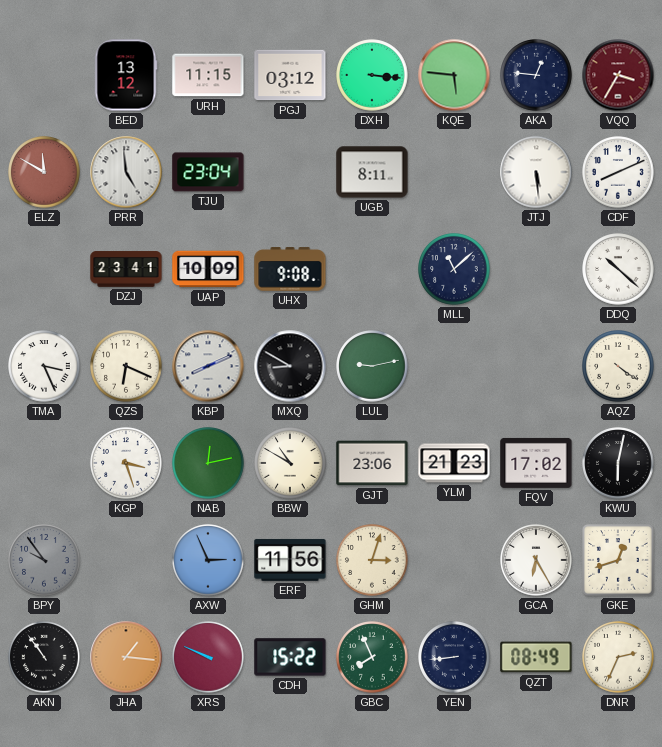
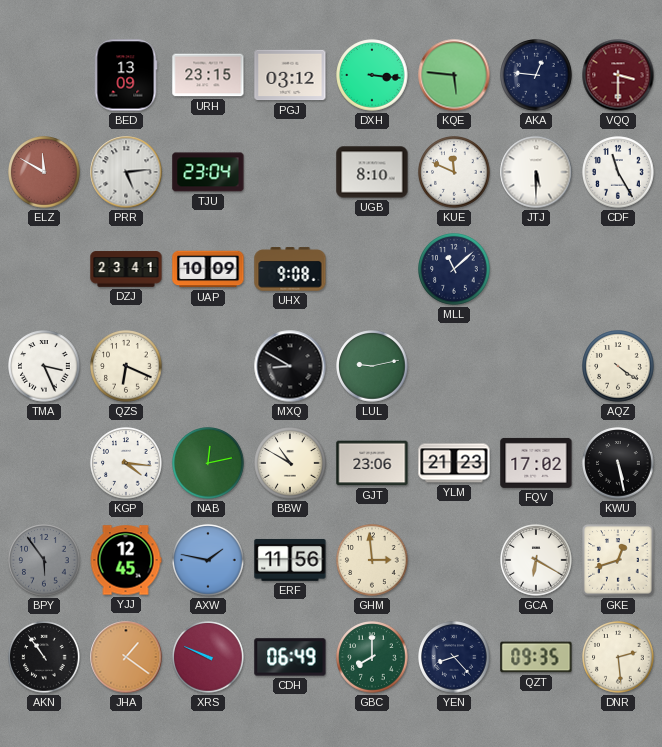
BED: 13:12 -> 13:09 (126, 75)
URH: 11:15 -> 23:15 (208, 75)
VQQ: 3:35 -> 3:30 (618, 75)
PRR: 4:59 -> 5:14 (126, 172)
UGB: 8:11 -> 8:10 (372, 172)
KUE: none -> 11:49 (454, 172)
JTJ: 5:29 -> 5:30 (536, 172)
CDF: 8:11 -> 11:25 (618, 172)
DDQ: 10:22 -> none (618, 269)
KBP: 8:11 -> none (208, 366)
KGP: 3:27 -> 4:16 (126, 463)
KWU: 6:02 -> 5:28 (618, 463)
BPY: 9:54 -> 5:54 (44, 560)
YJJ: none -> 12:45 (126, 560)
AXW: 2:56 -> 1:47 (208, 560)
GHM: 3:03 -> 2:59 (372, 560)
GCA: 6:25 -> 6:20 (536, 560)
JHA: 1:16 -> 1:21 (126, 657)
CDH: 15:22 -> 06:49 (290, 657)
GBC: 7:56 -> 8:00 (372, 657)
YEN: 8:44 -> 8:23 (454, 657)
QZT: 08:49 -> 09:35 (536, 657)
DNR: 2:34 -> 2:29 (618, 657)
